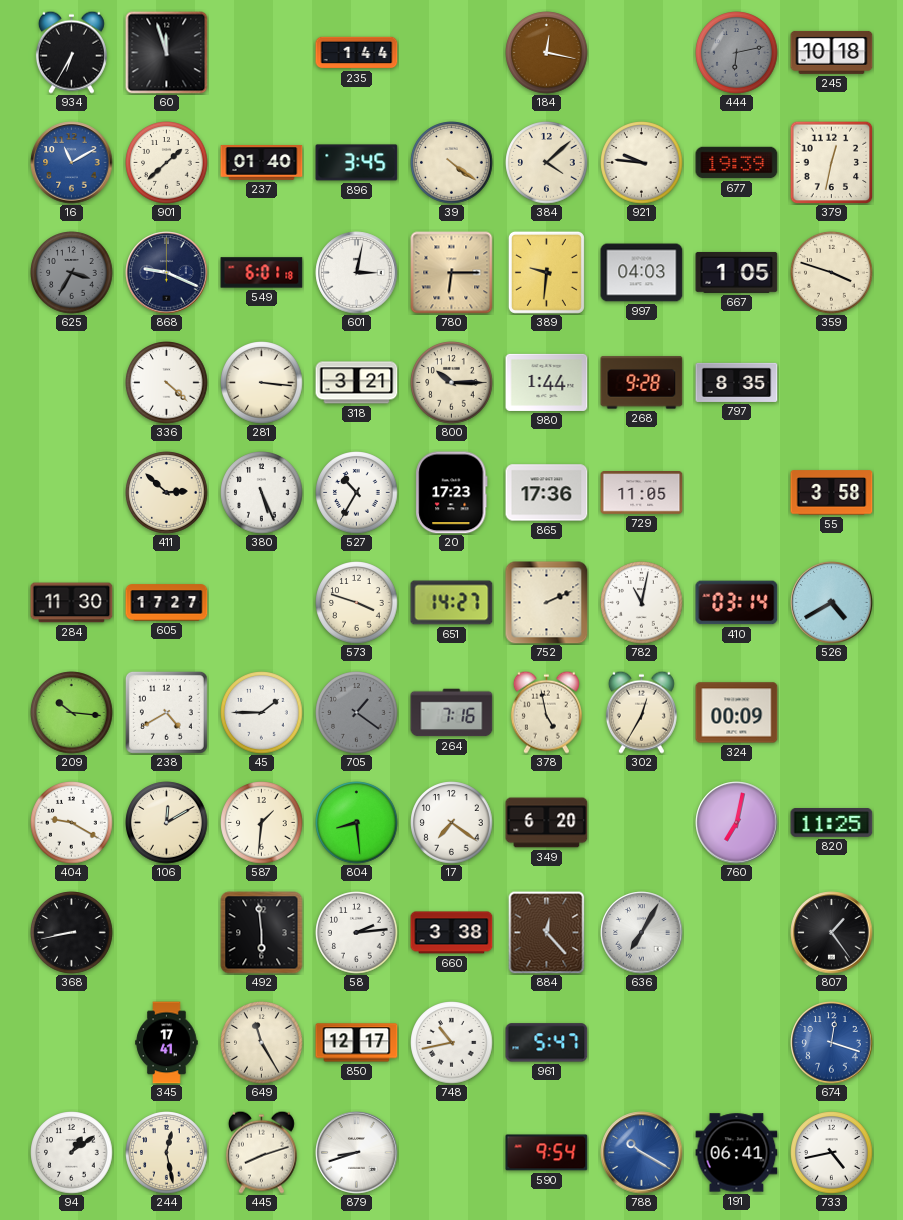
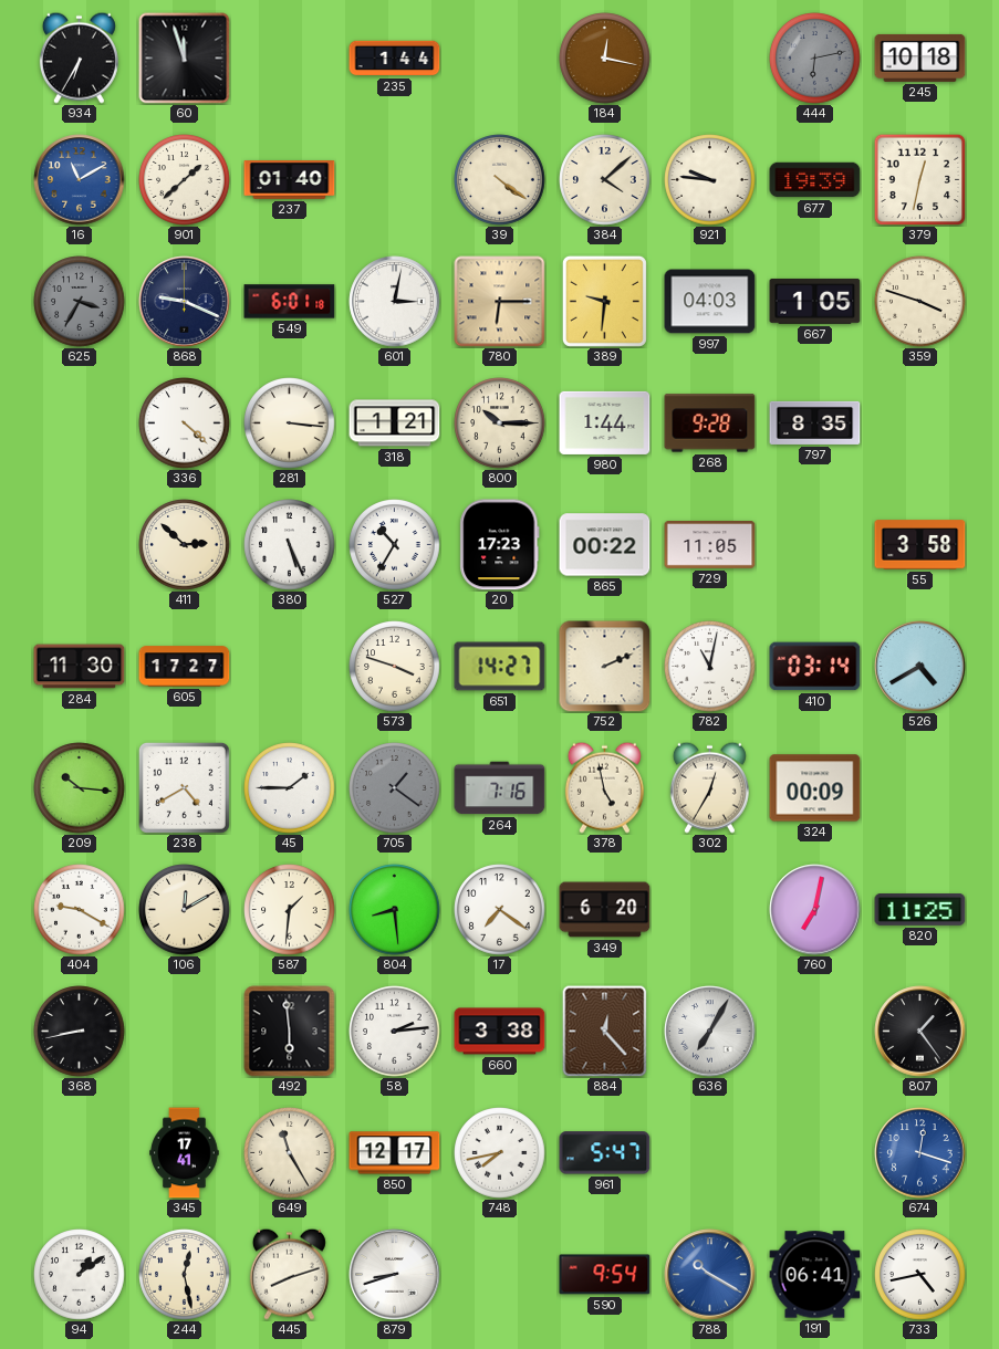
896: 3:45 -> none (357, 163)
318: 3:21 -> 1:21 (395, 423)
865: 17:36 -> 00:22 (605, 545)
748: 10:43 -> 7:43 (500, 1153)
